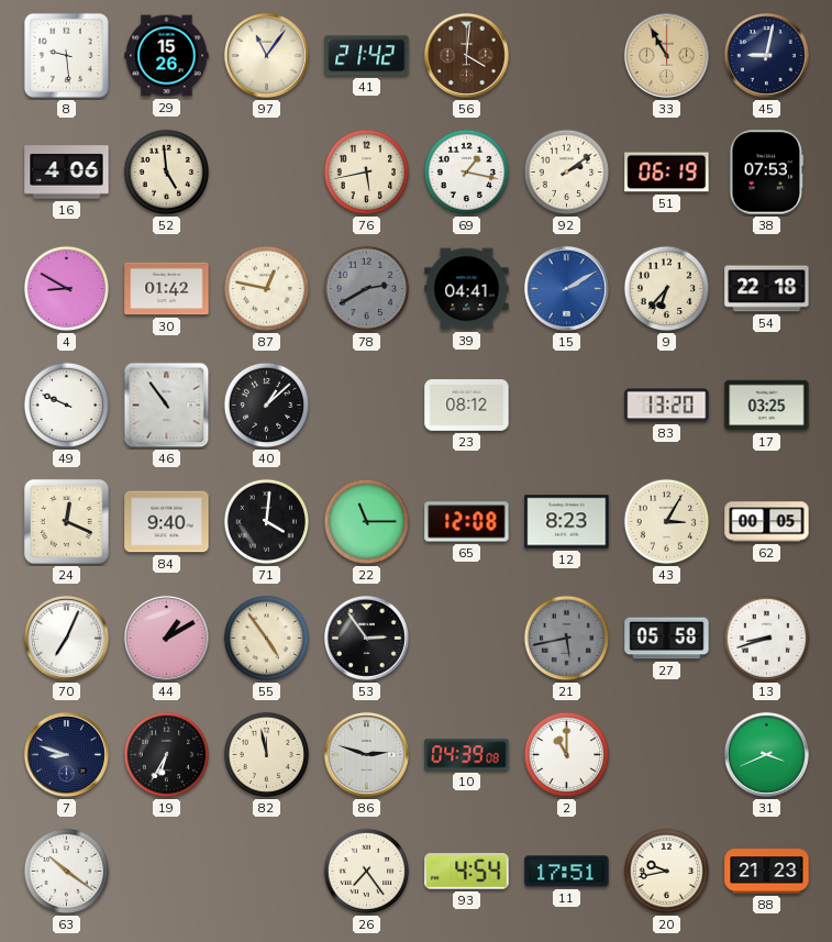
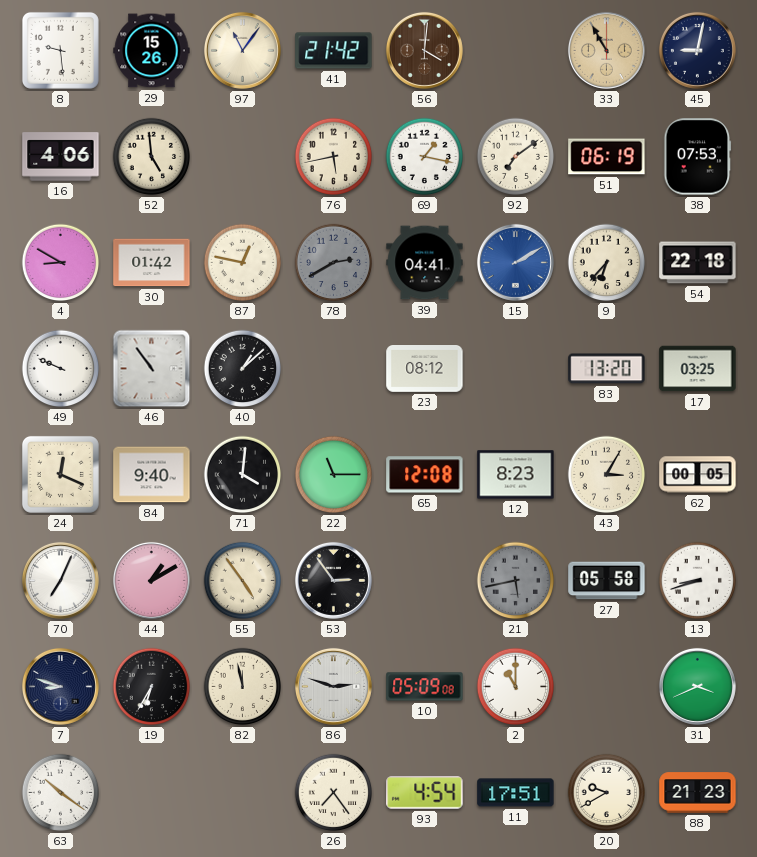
92: 2:09 -> 7:09 (516, 157)
10: 04:39 -> 05:09 (425, 687)
20: 9:43 -> 9:40 (607, 793)
